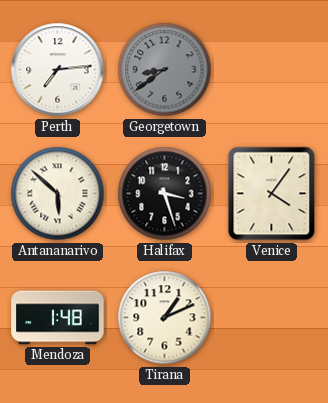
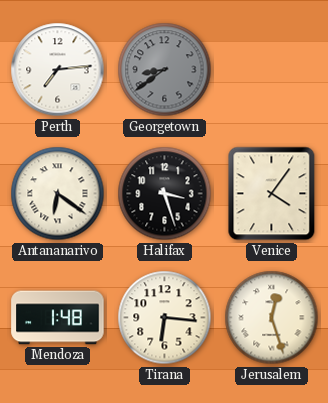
Antananarivo: 5:52 -> 6:21 (58, 194)
Tirana: 1:11 -> 6:16 (165, 318)
Jerusalem: none -> 12:27 (272, 318)
